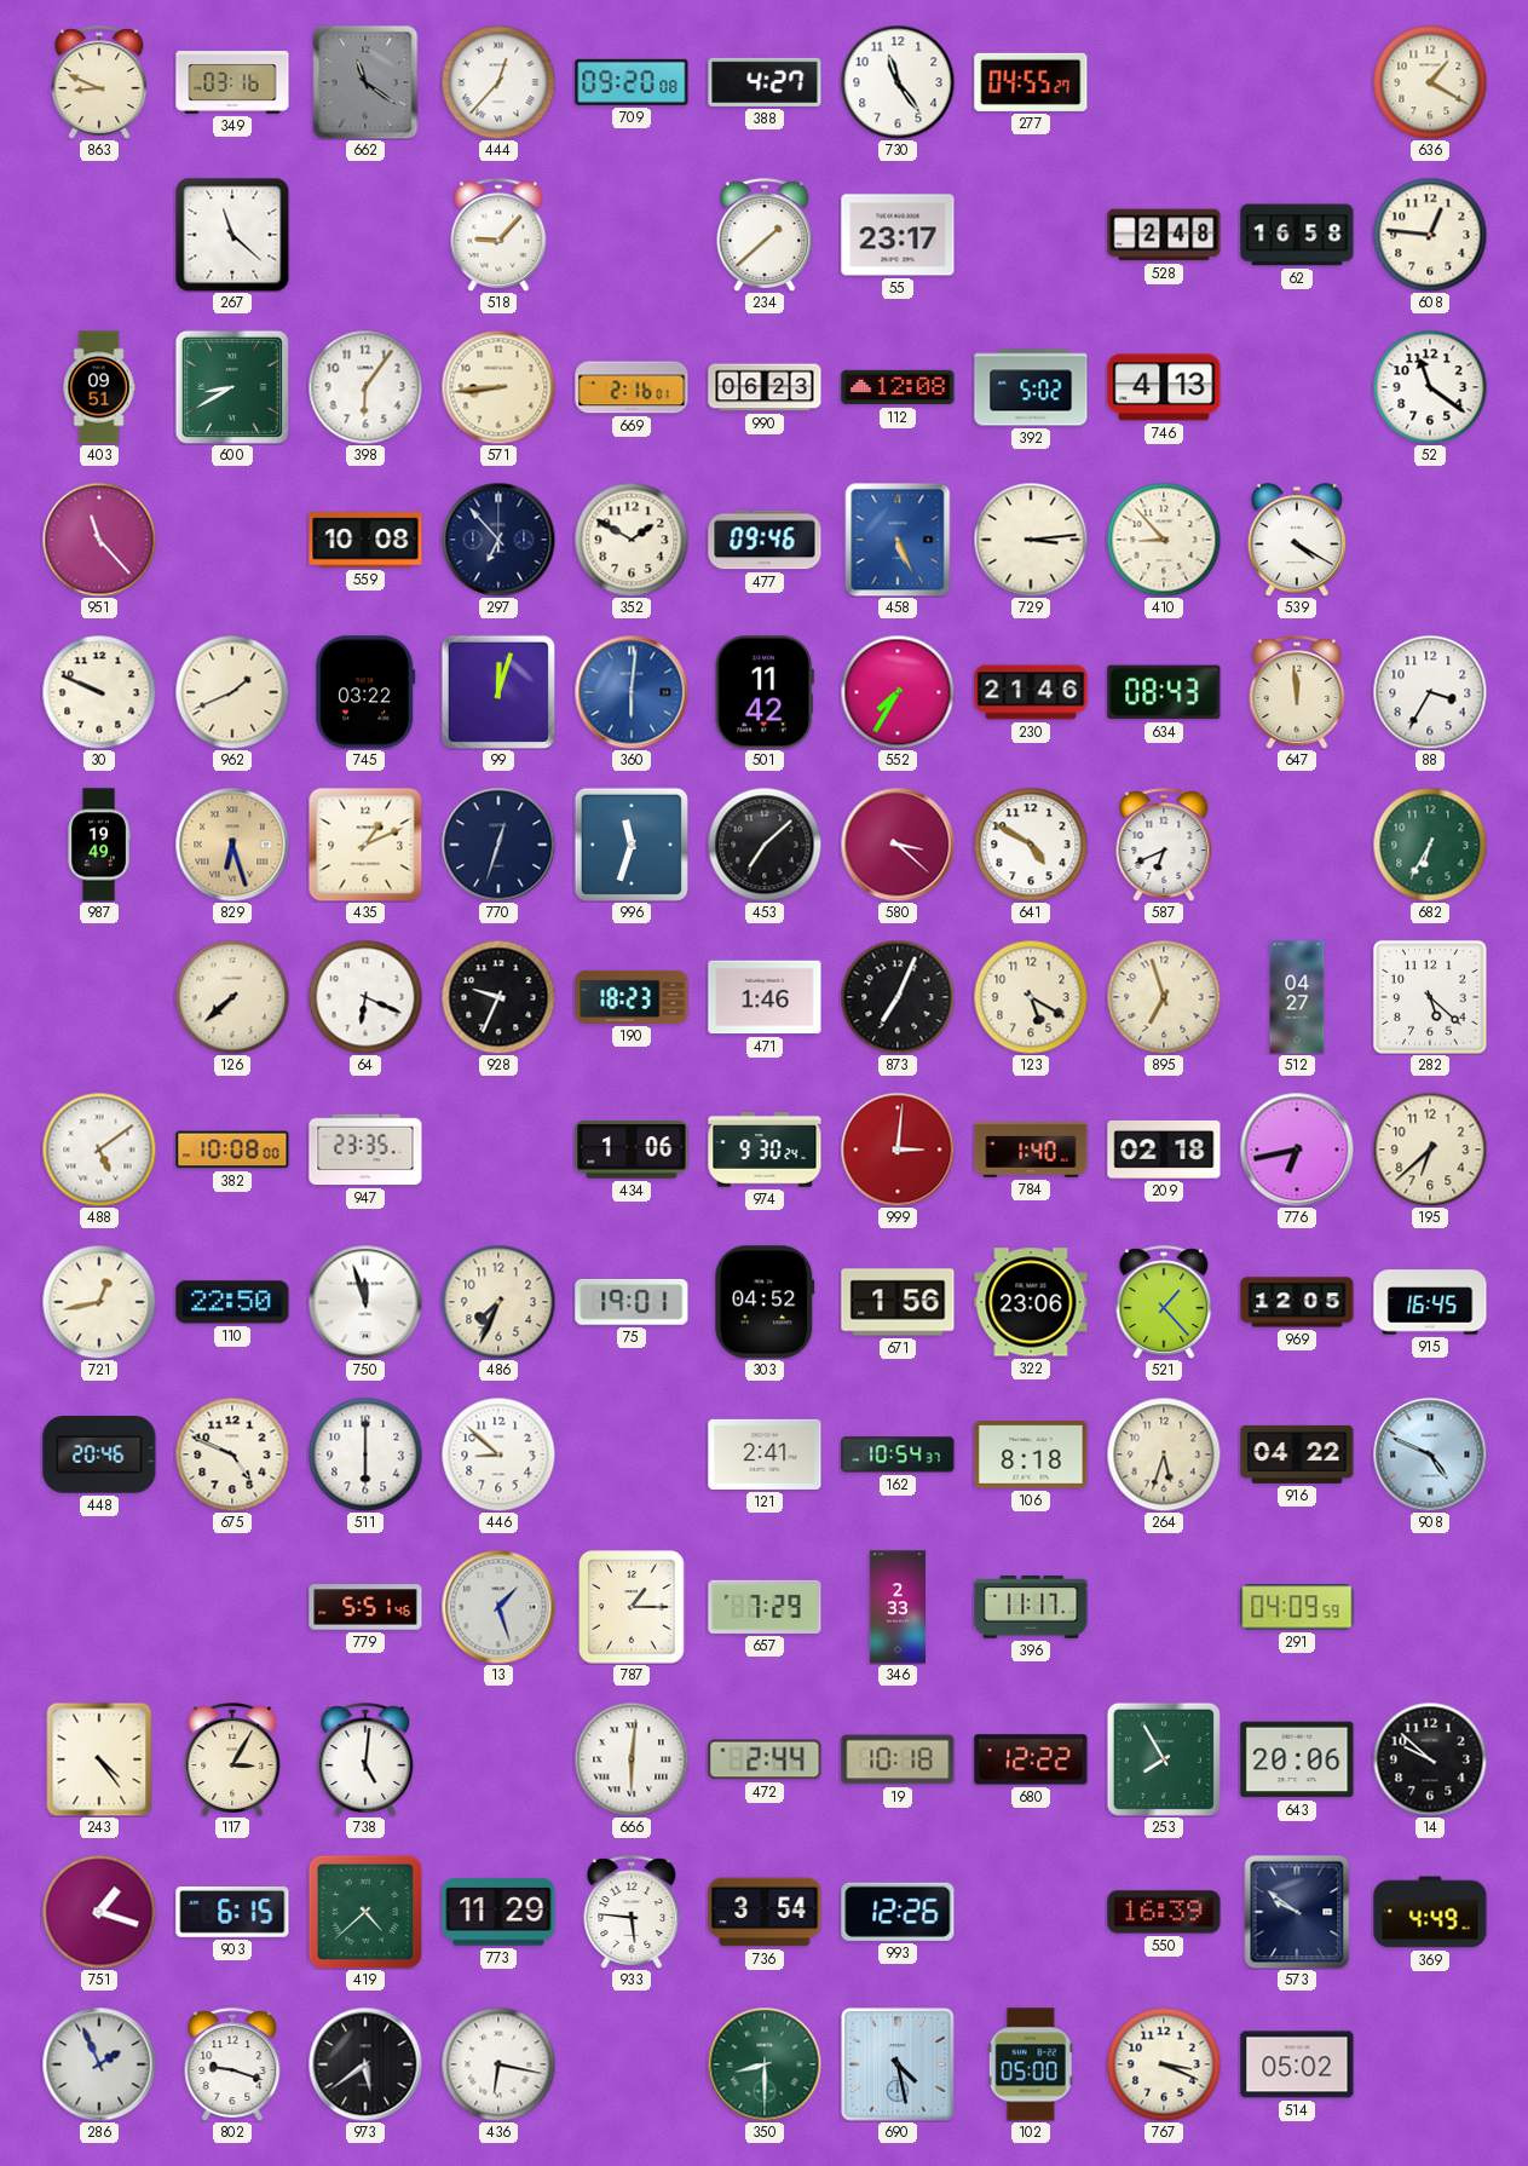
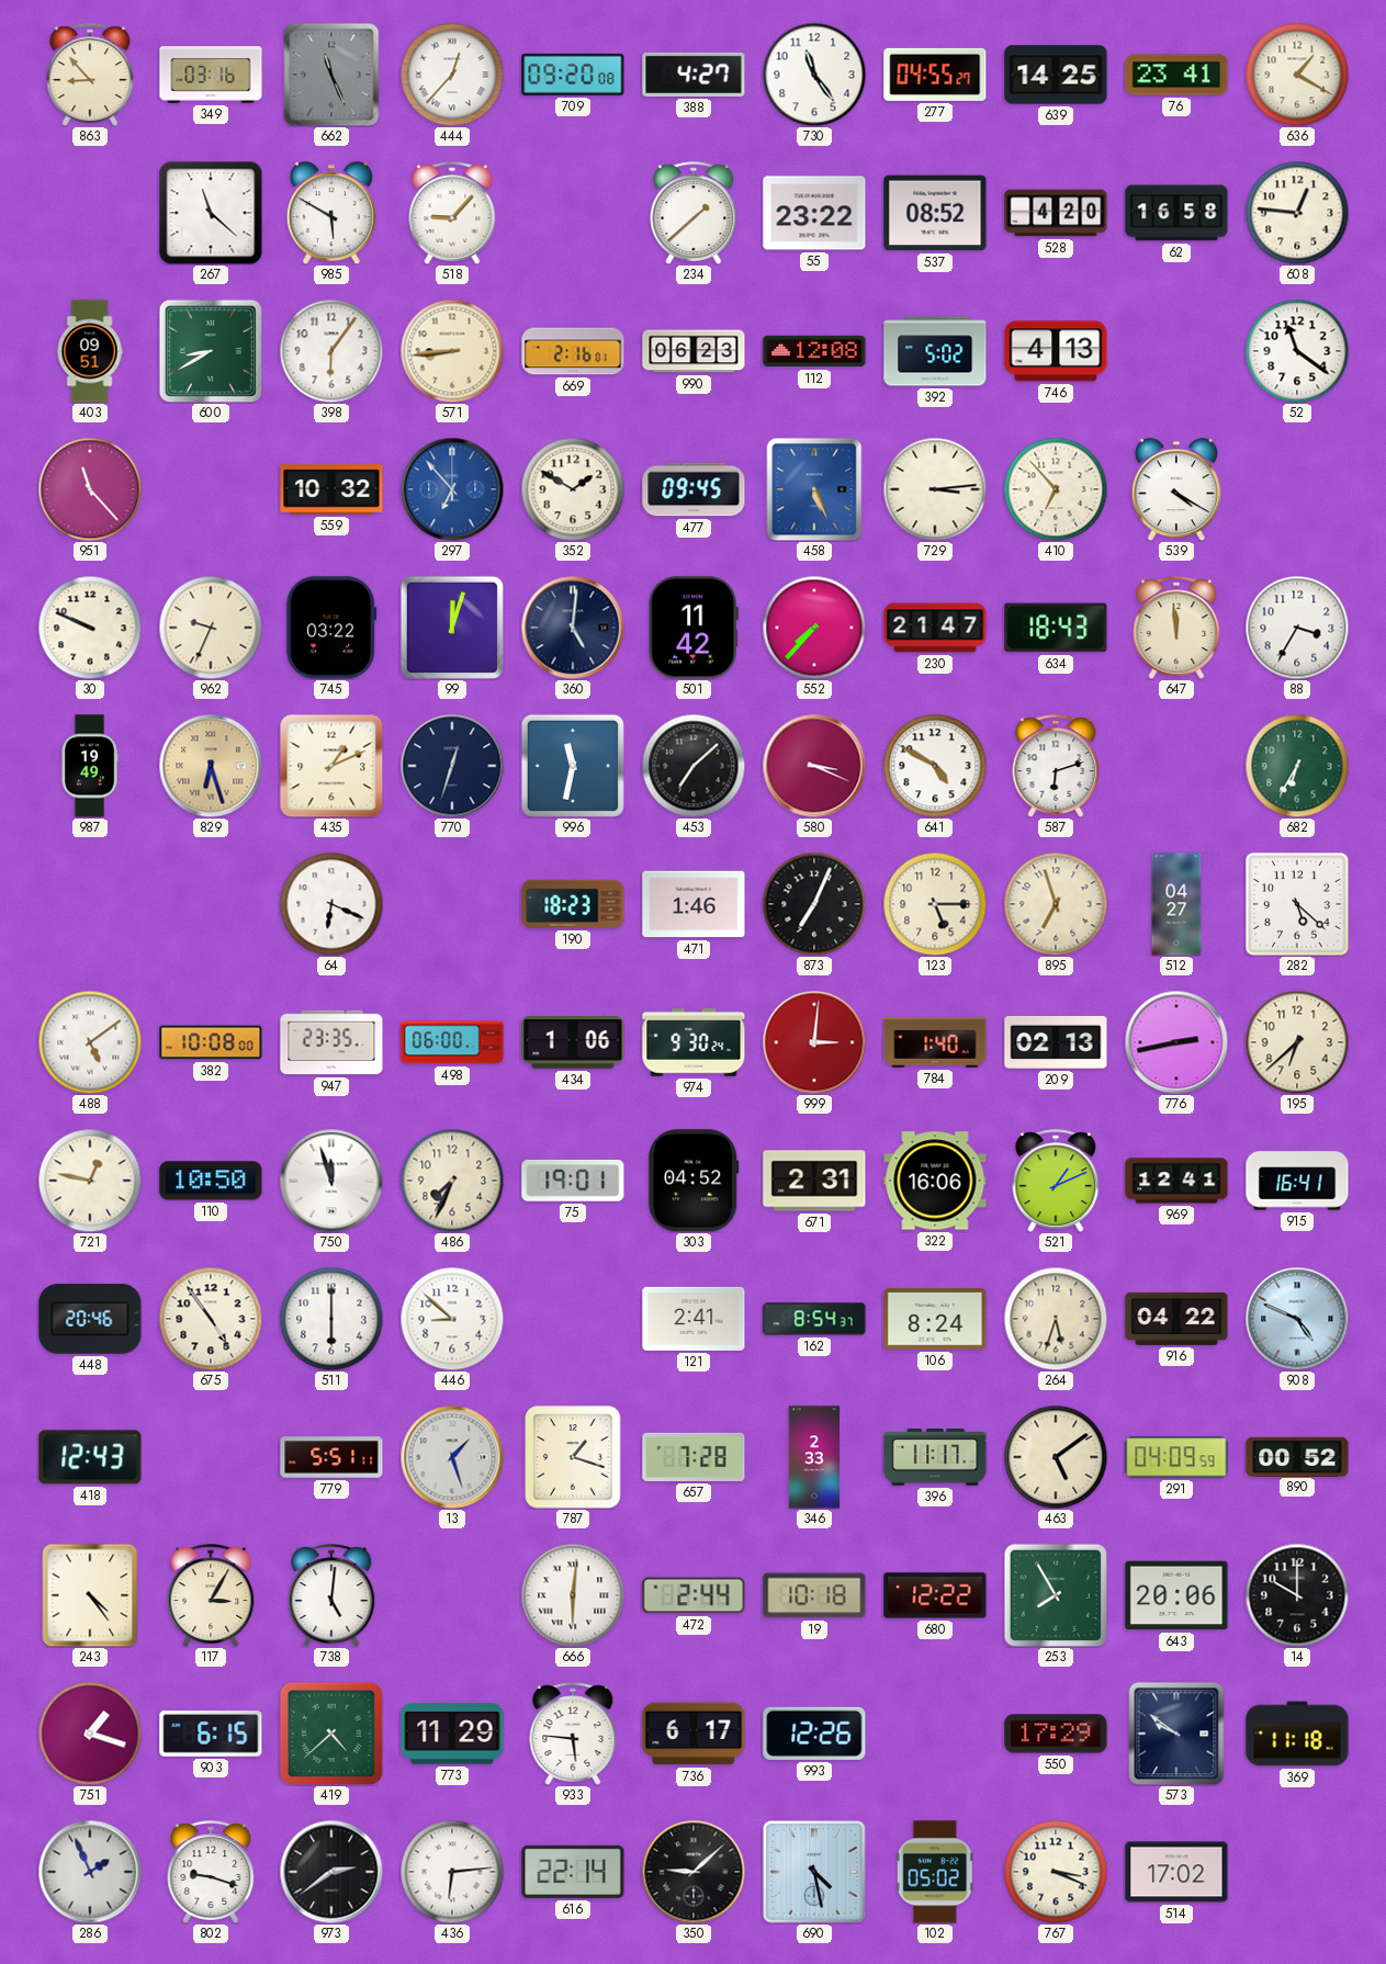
863: 8:49 -> 8:53 (90, 75)
662: 11:21 -> 11:26 (331, 75)
639: none -> 14:25 (1056, 75)
76: none -> 23:41 (1176, 75)
985: none -> 5:50 (331, 213)
55: 23:17 -> 23:22 (814, 213)
537: none -> 08:52 (935, 213)
528: 2:48 -> 4:20 (1056, 213)
559: 10:08 -> 10:32 (331, 489)
297 dial: navy -> blue (452, 489)
477: 09:46 -> 09:45 (694, 489)
410: 8:53 -> 6:53 (1056, 489)
962: 1:41 -> 9:34 (211, 628)
360: 6:01 -> 5:01 (573, 628)
360 dial: blue -> navy (573, 628)
552: 7:35 -> 7:37 (814, 628)
230: 21:46 -> 21:47 (935, 628)
634: 08:43 -> 18:43 (1056, 628)
996: 11:33 -> 11:32 (573, 766)
580: 3:22 -> 3:19 (814, 766)
587: 6:41 -> 6:12 (1056, 766)
126: 7:38 -> none (232, 997)
928: 9:34 -> none (498, 997)
123: 5:20 -> 5:15 (935, 904)
498: none -> 06:00 (452, 1042)
209: 02:18 -> 02:13 (1056, 1042)
776: 6:43 -> 2:43 (1176, 1042)
721: 12:43 -> 12:47 (90, 1181)
110: 22:50 -> 10:50 (211, 1181)
671: 1:56 -> 2:31 (814, 1181)
322: 23:06 -> 16:06 (935, 1181)
521: 1:23 -> 1:11 (1056, 1181)
969: 12:05 -> 12:41 (1176, 1181)
915: 16:45 -> 16:41 (1297, 1181)
675: 4:49 -> 4:54 (211, 1319)
162: 10:54 -> 8:54 (814, 1319)
106: 8:18 -> 8:24 (935, 1319)
418: none -> 12:43 (90, 1457)
779: 5:51:46 -> 5:51:11 (331, 1457)
787: 1:15 -> 1:18 (573, 1457)
657: 7:29 -> 7:28 (694, 1457)
463: none -> 5:09 (1056, 1457)
890: none -> 00:52 (1297, 1456)
14: 9:52 -> 10:00 (1297, 1595)
736: 3:54 -> 6:17 (694, 1734)
550: 16:39 -> 17:29 (1056, 1734)
369: 4:49 -> 11:18 (1297, 1734)
973: 5:39 -> 2:39 (331, 1872)
436: 6:17 -> 6:14 (452, 1872)
616: none -> 22:14 (573, 1872)
350: 8:30 -> 9:08 (694, 1872)
350 dial: green -> black (694, 1872)
102: 05:00 -> 05:02 (935, 1872)
514: 05:02 -> 17:02 (1176, 1872)
